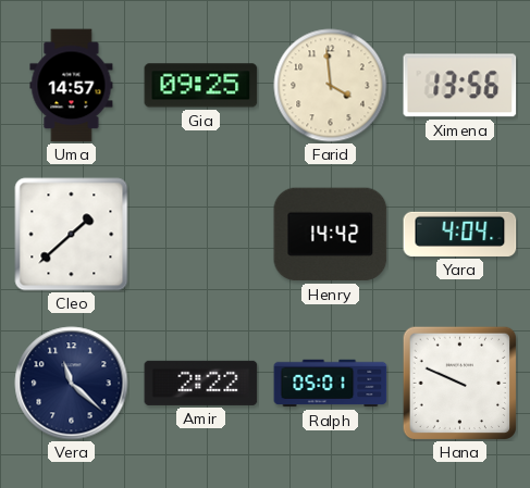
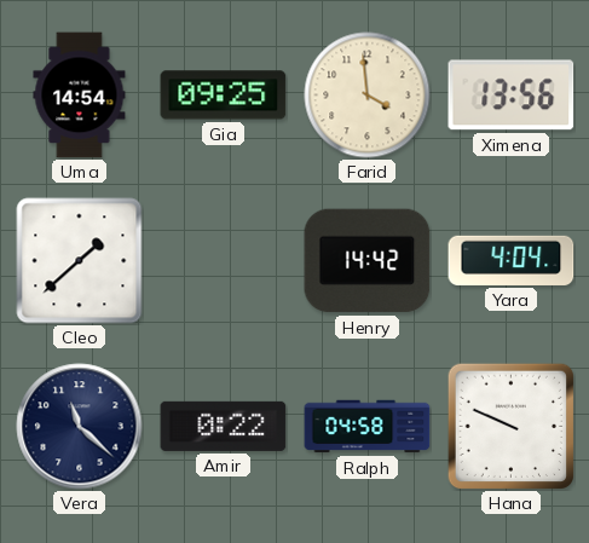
Uma: 14:57 -> 14:54 (80, 96)
Amir: 2:22 -> 0:22 (224, 426)
Ralph: 05:01 -> 04:58 (368, 427)
